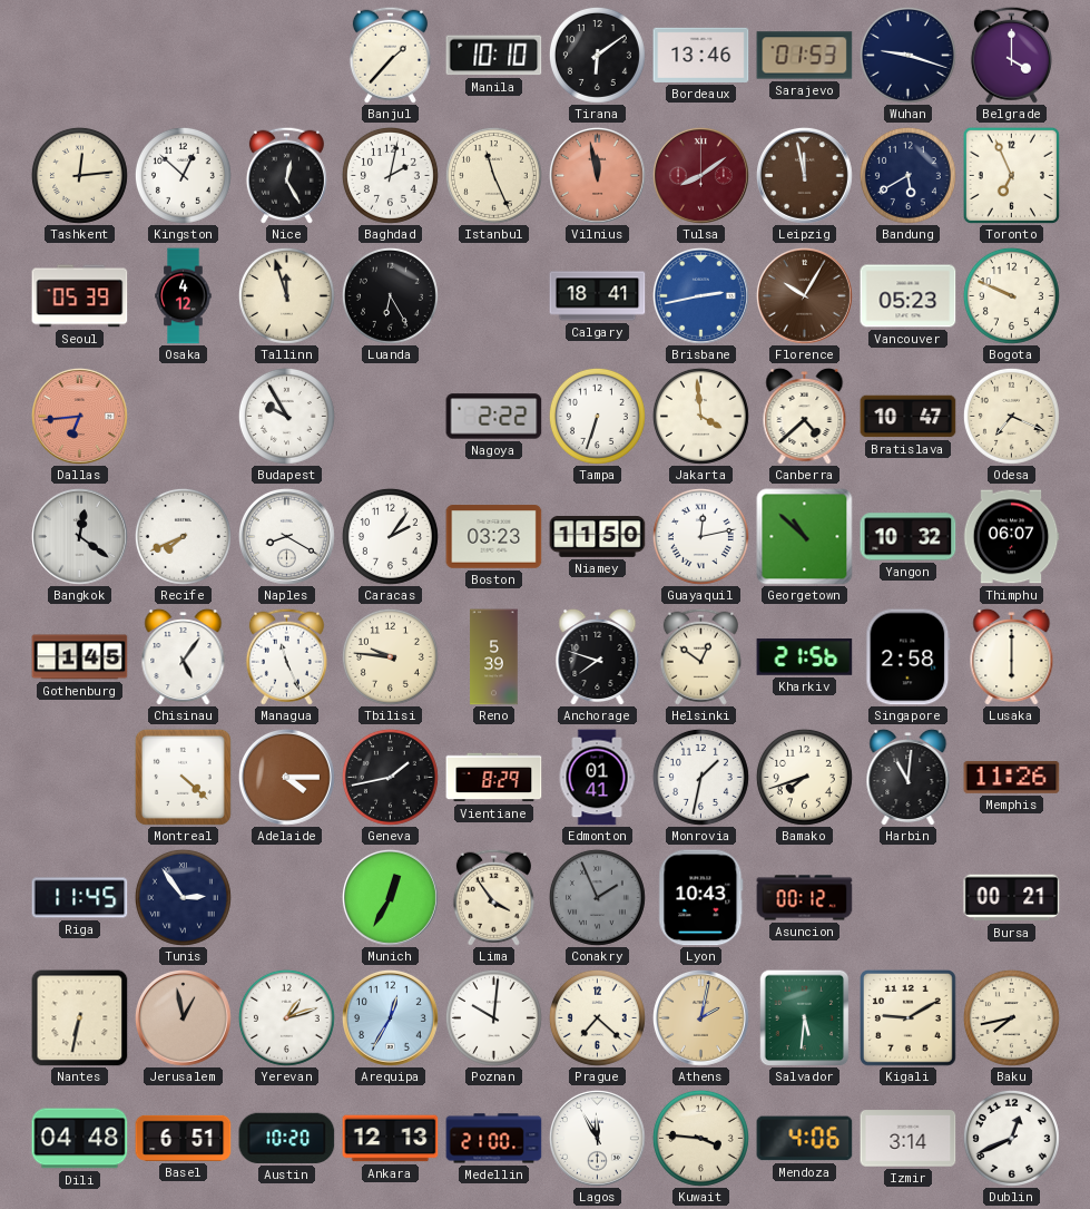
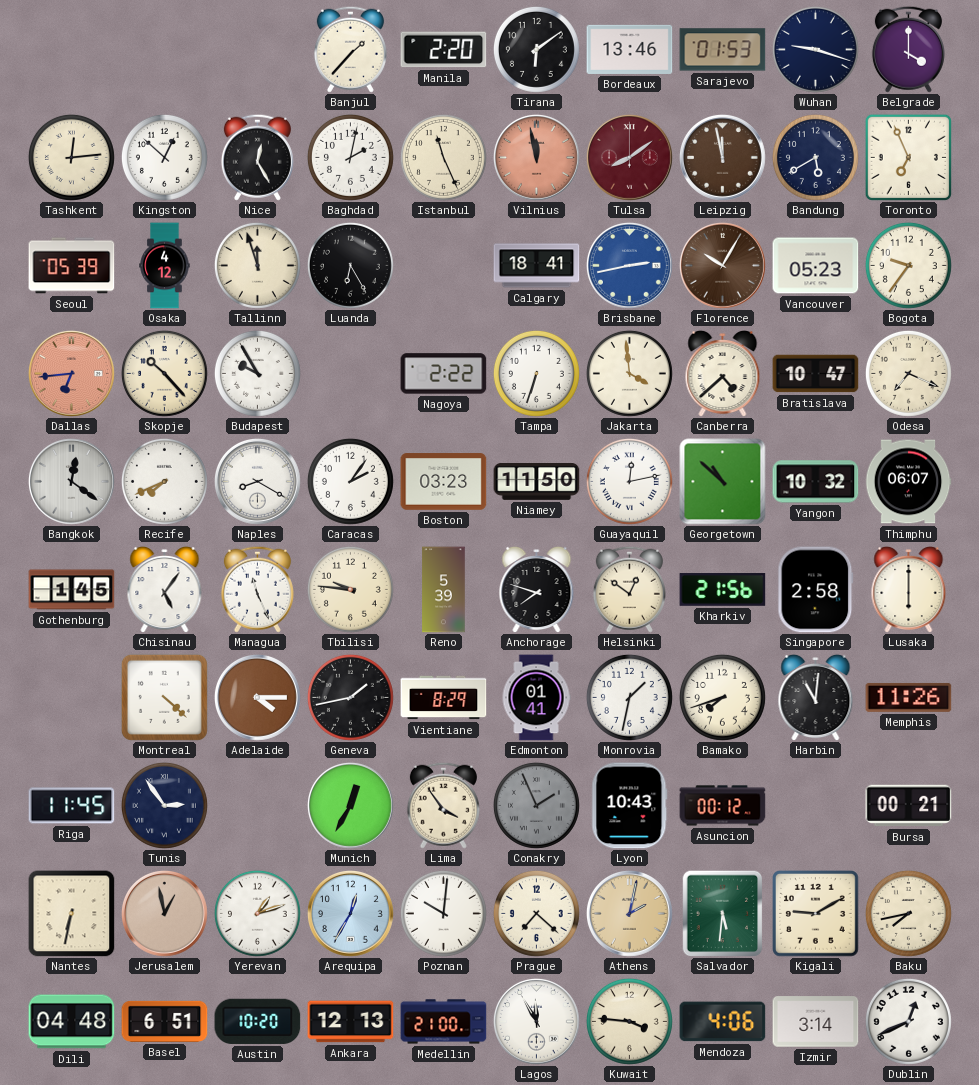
Manila: 10:10 -> 2:20 (444, 50)
Bogota: 9:49 -> 9:36 (908, 265)
Skopje: none -> 10:23 (164, 373)
